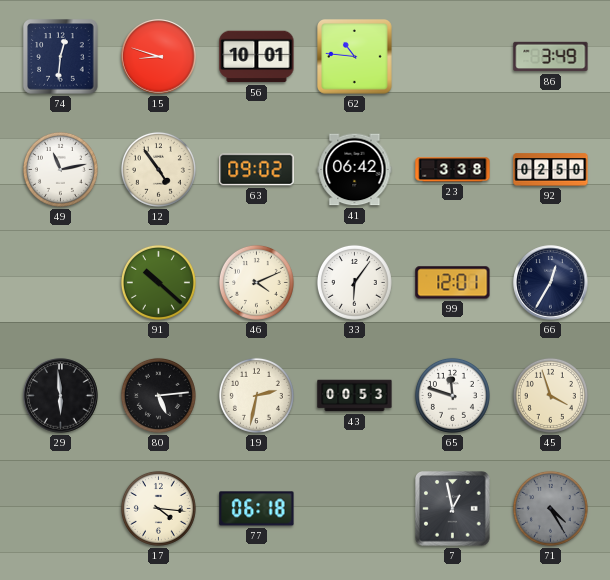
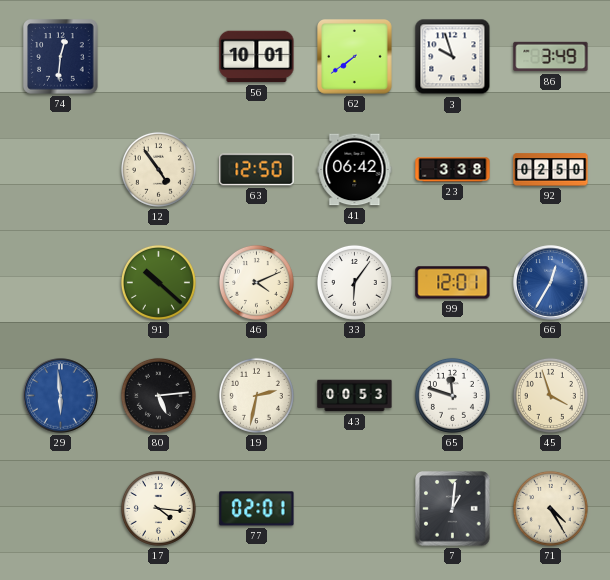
15: 8:48 -> none (159, 57)
62: 10:46 -> 7:39 (355, 57)
3: none -> 9:57 (453, 57)
49: 11:13 -> none (60, 169)
63: 09:02 -> 12:50 (257, 170)
66 dial: navy -> blue (551, 283)
29 dial: black -> blue (61, 396)
77: 06:18 -> 02:01 (257, 509)
7: 12:58 -> 1:01 (453, 509)
71 dial: grey -> cream (550, 508)
